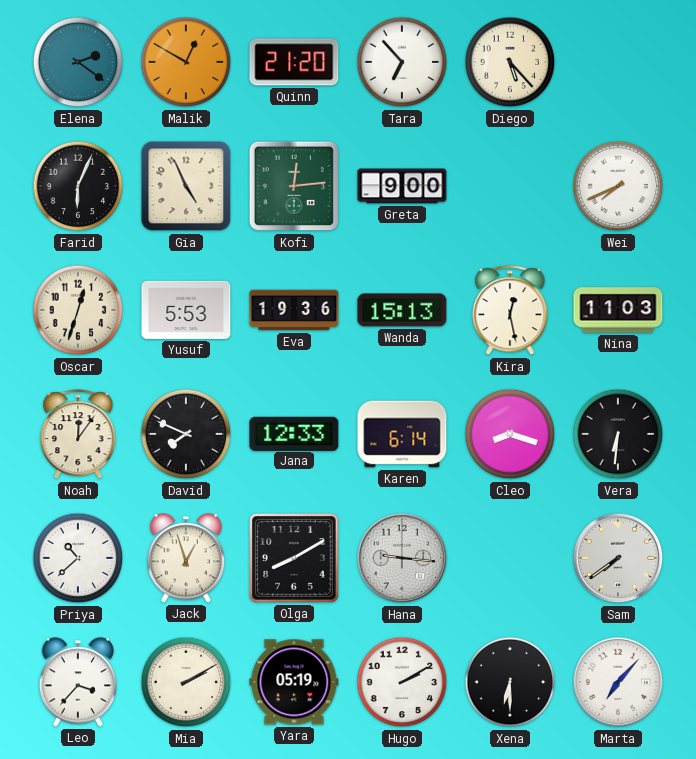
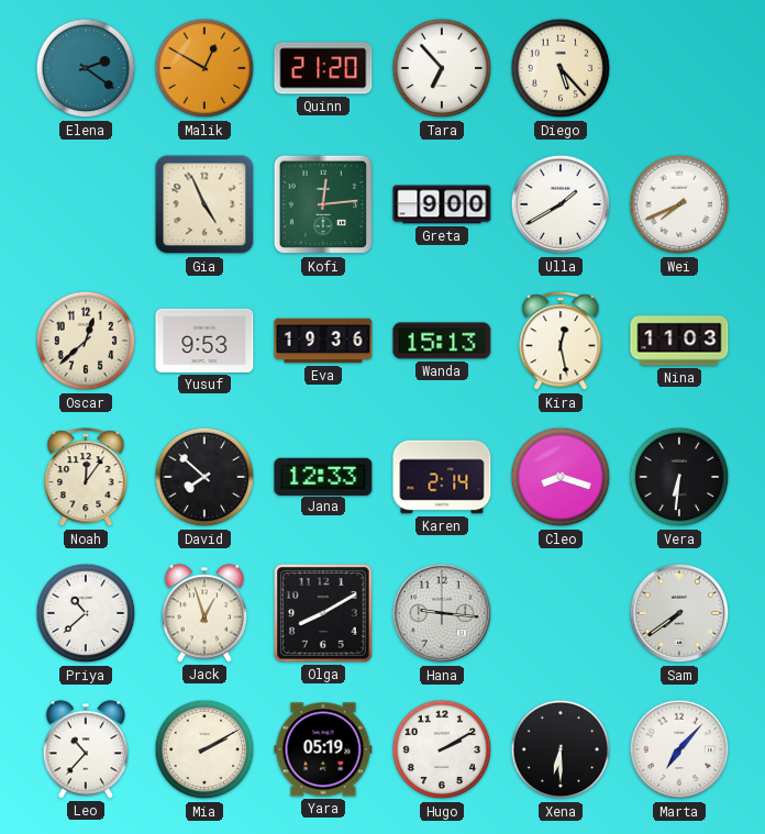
Farid: 6:04 -> none (78, 186)
Ulla: none -> 1:40 (561, 204)
Oscar: 12:33 -> 12:38 (86, 341)
Yusuf: 5:53 -> 9:53 (204, 341)
David: 7:49 -> 7:52 (204, 477)
Karen: 6:14 -> 2:14 (442, 477)
Leo: 3:37 -> 10:37 (85, 749)
